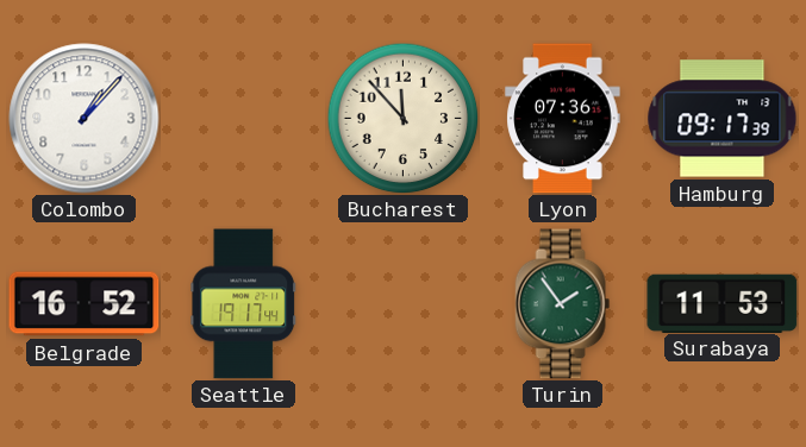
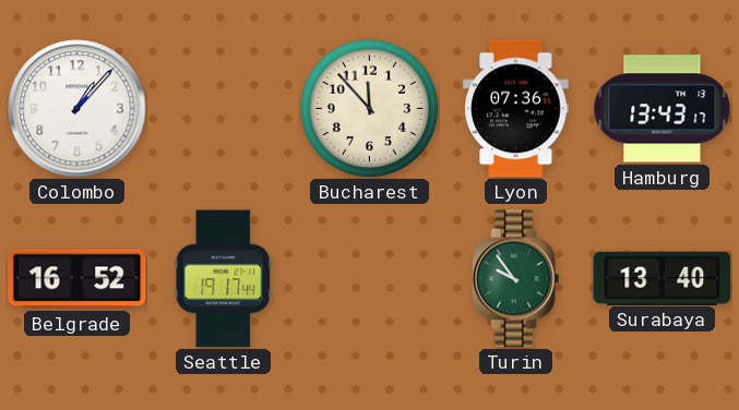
Hamburg: 09:17 -> 13:43 (663, 109)
Turin: 1:54 -> 9:54 (516, 279)
Surabaya: 11:53 -> 13:40 (663, 278)
